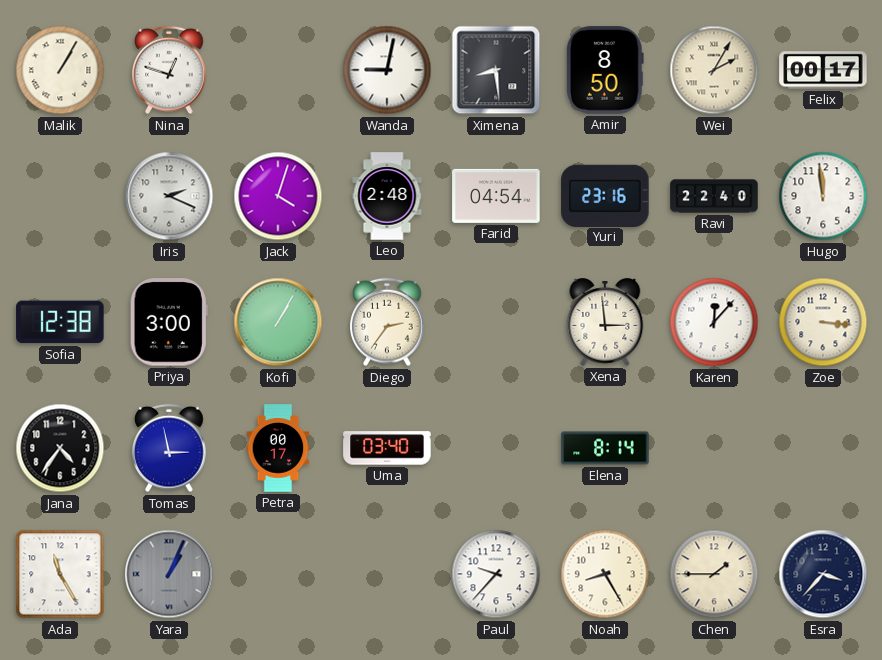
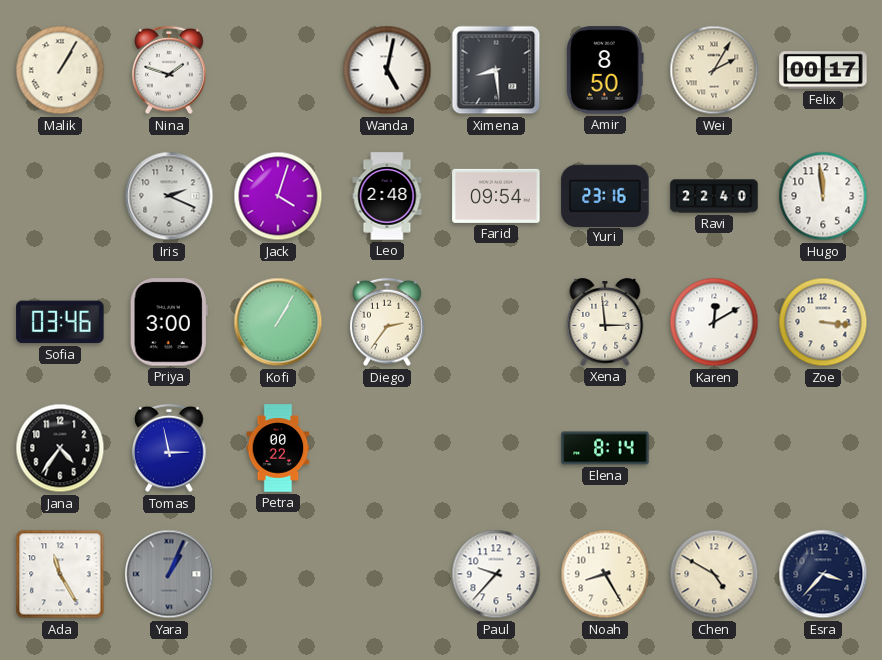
Nina: 12:48 -> 1:48 (169, 70)
Wanda: 9:02 -> 5:02 (387, 70)
Farid: 04:54 -> 09:54 (496, 196)
Sofia: 12:38 -> 03:46 (60, 322)
Karen: 12:07 -> 12:10 (714, 322)
Petra: 00:17 -> 00:22 (278, 448)
Uma: 03:40 -> none (387, 448)
Chen: 1:45 -> 4:50 (714, 574)
